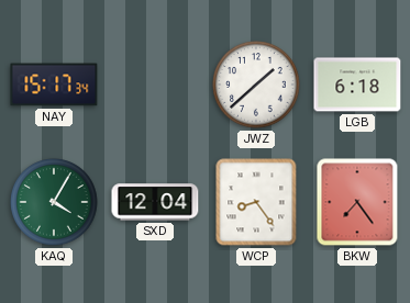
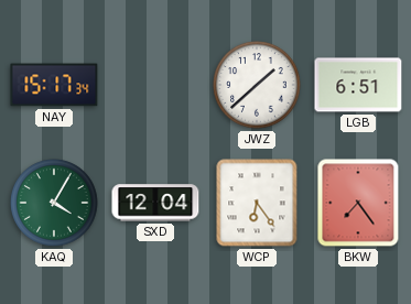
LGB: 6:18 -> 6:51 (358, 85)
WCP: 8:24 -> 6:24 (257, 203)
